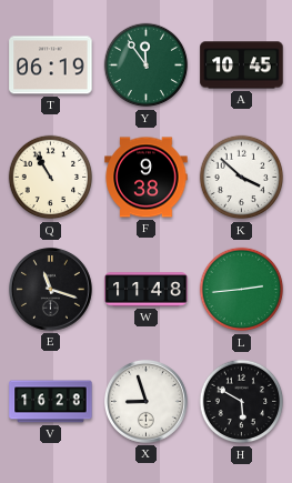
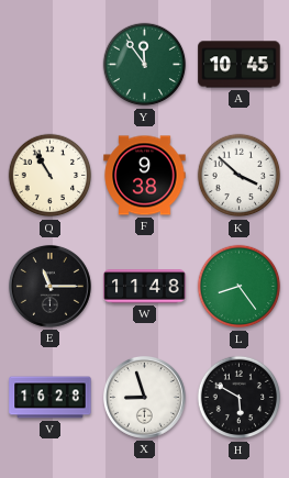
T: 06:19 -> none (51, 66)
E: 11:18 -> 11:15 (49, 286)
L: 2:44 -> 8:24 (240, 287)
